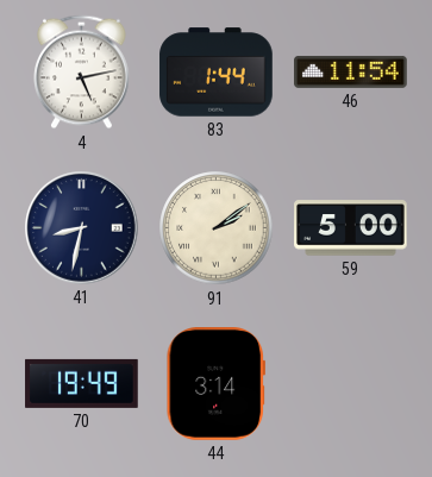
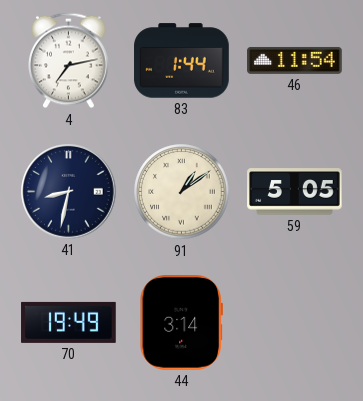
4: 5:13 -> 7:13 (69, 61)
91: 2:09 -> 1:09 (182, 192)
59: 5:00 -> 5:05 (295, 192)
